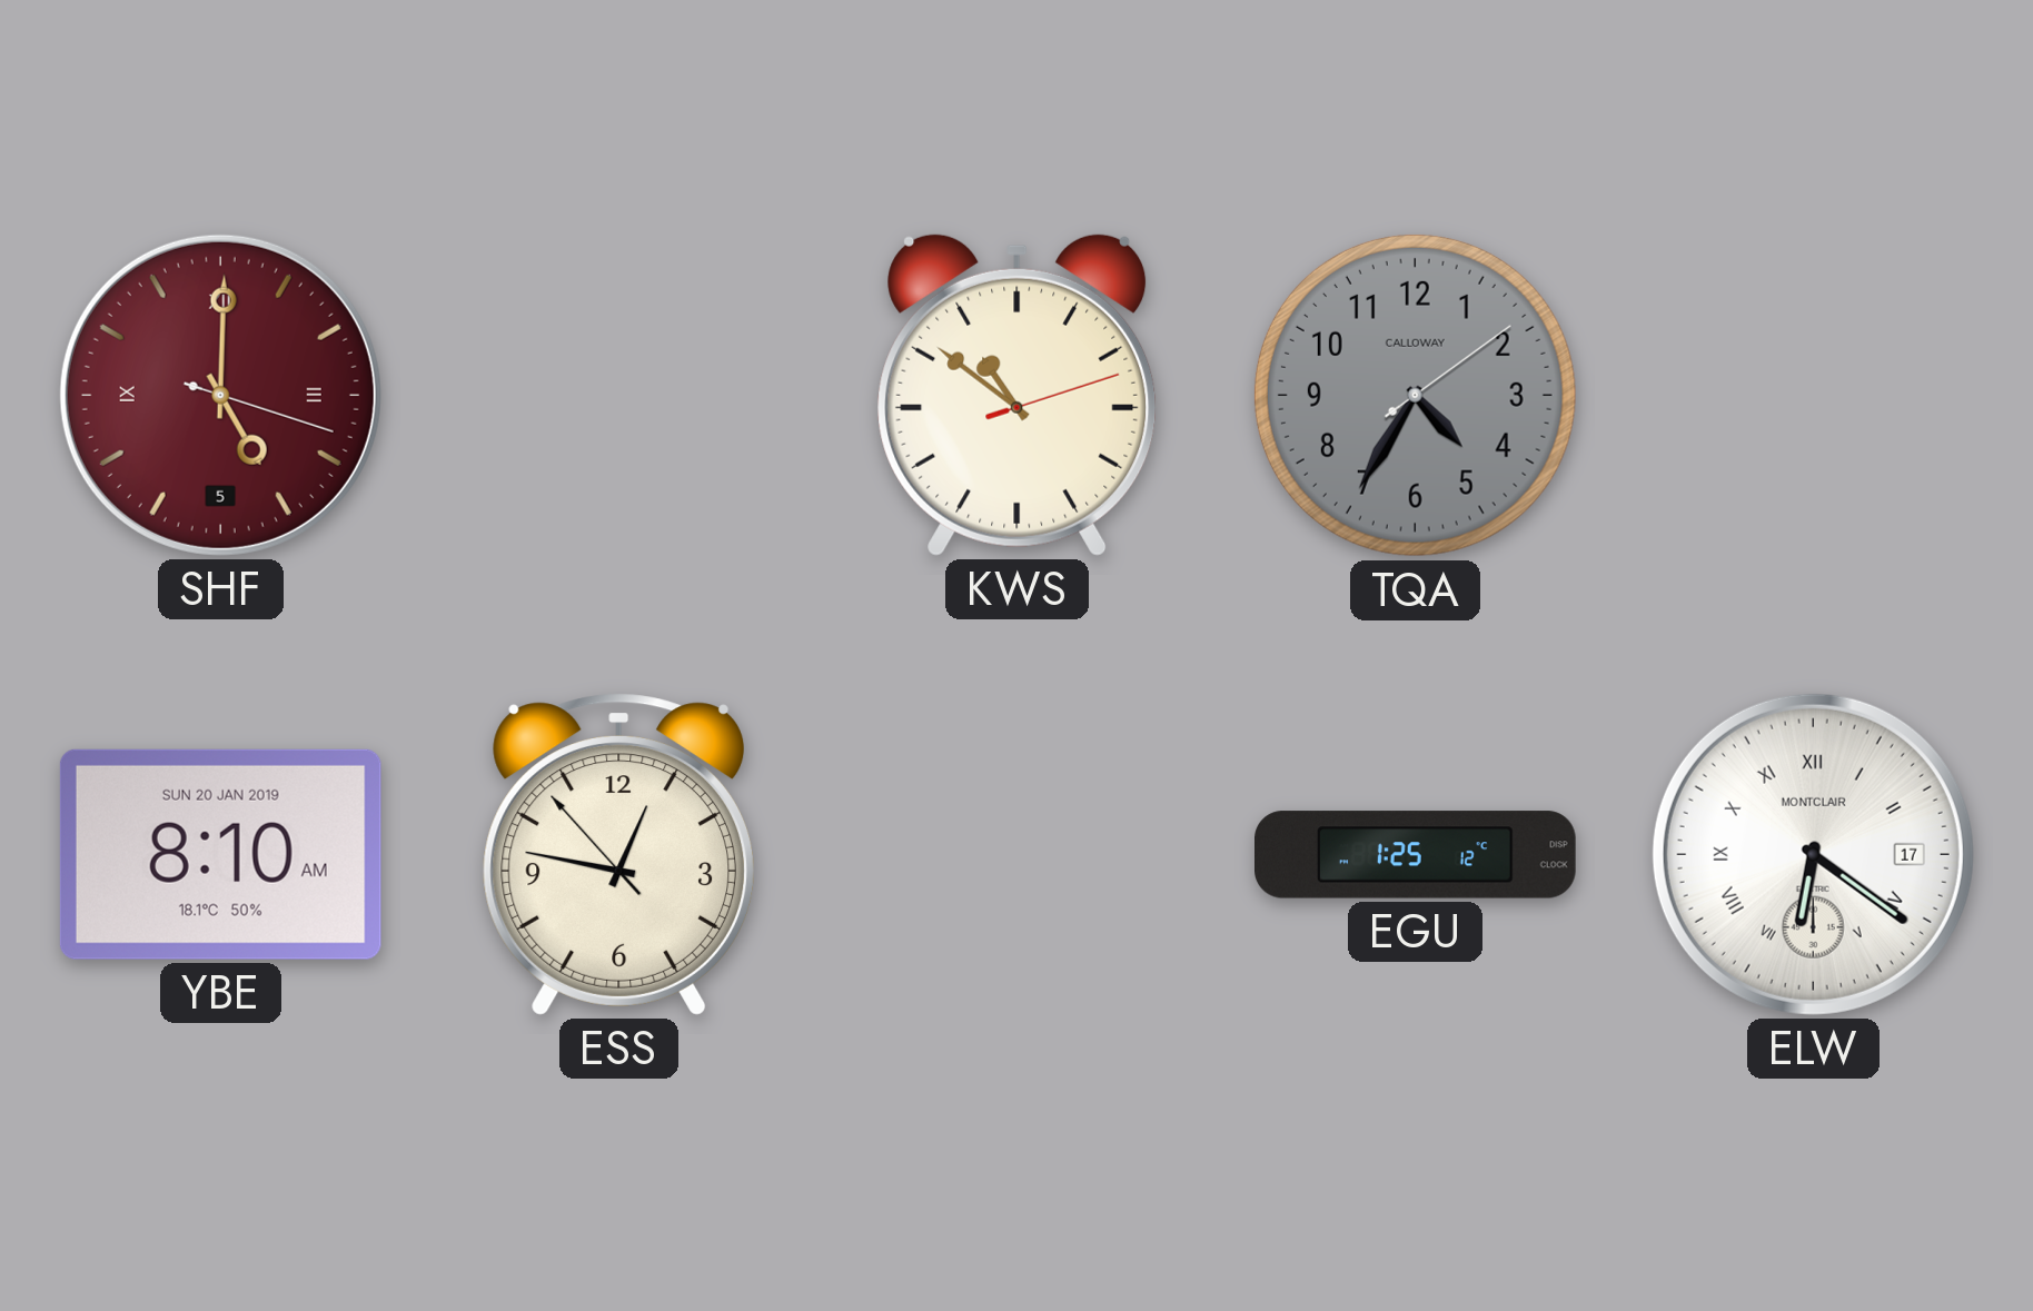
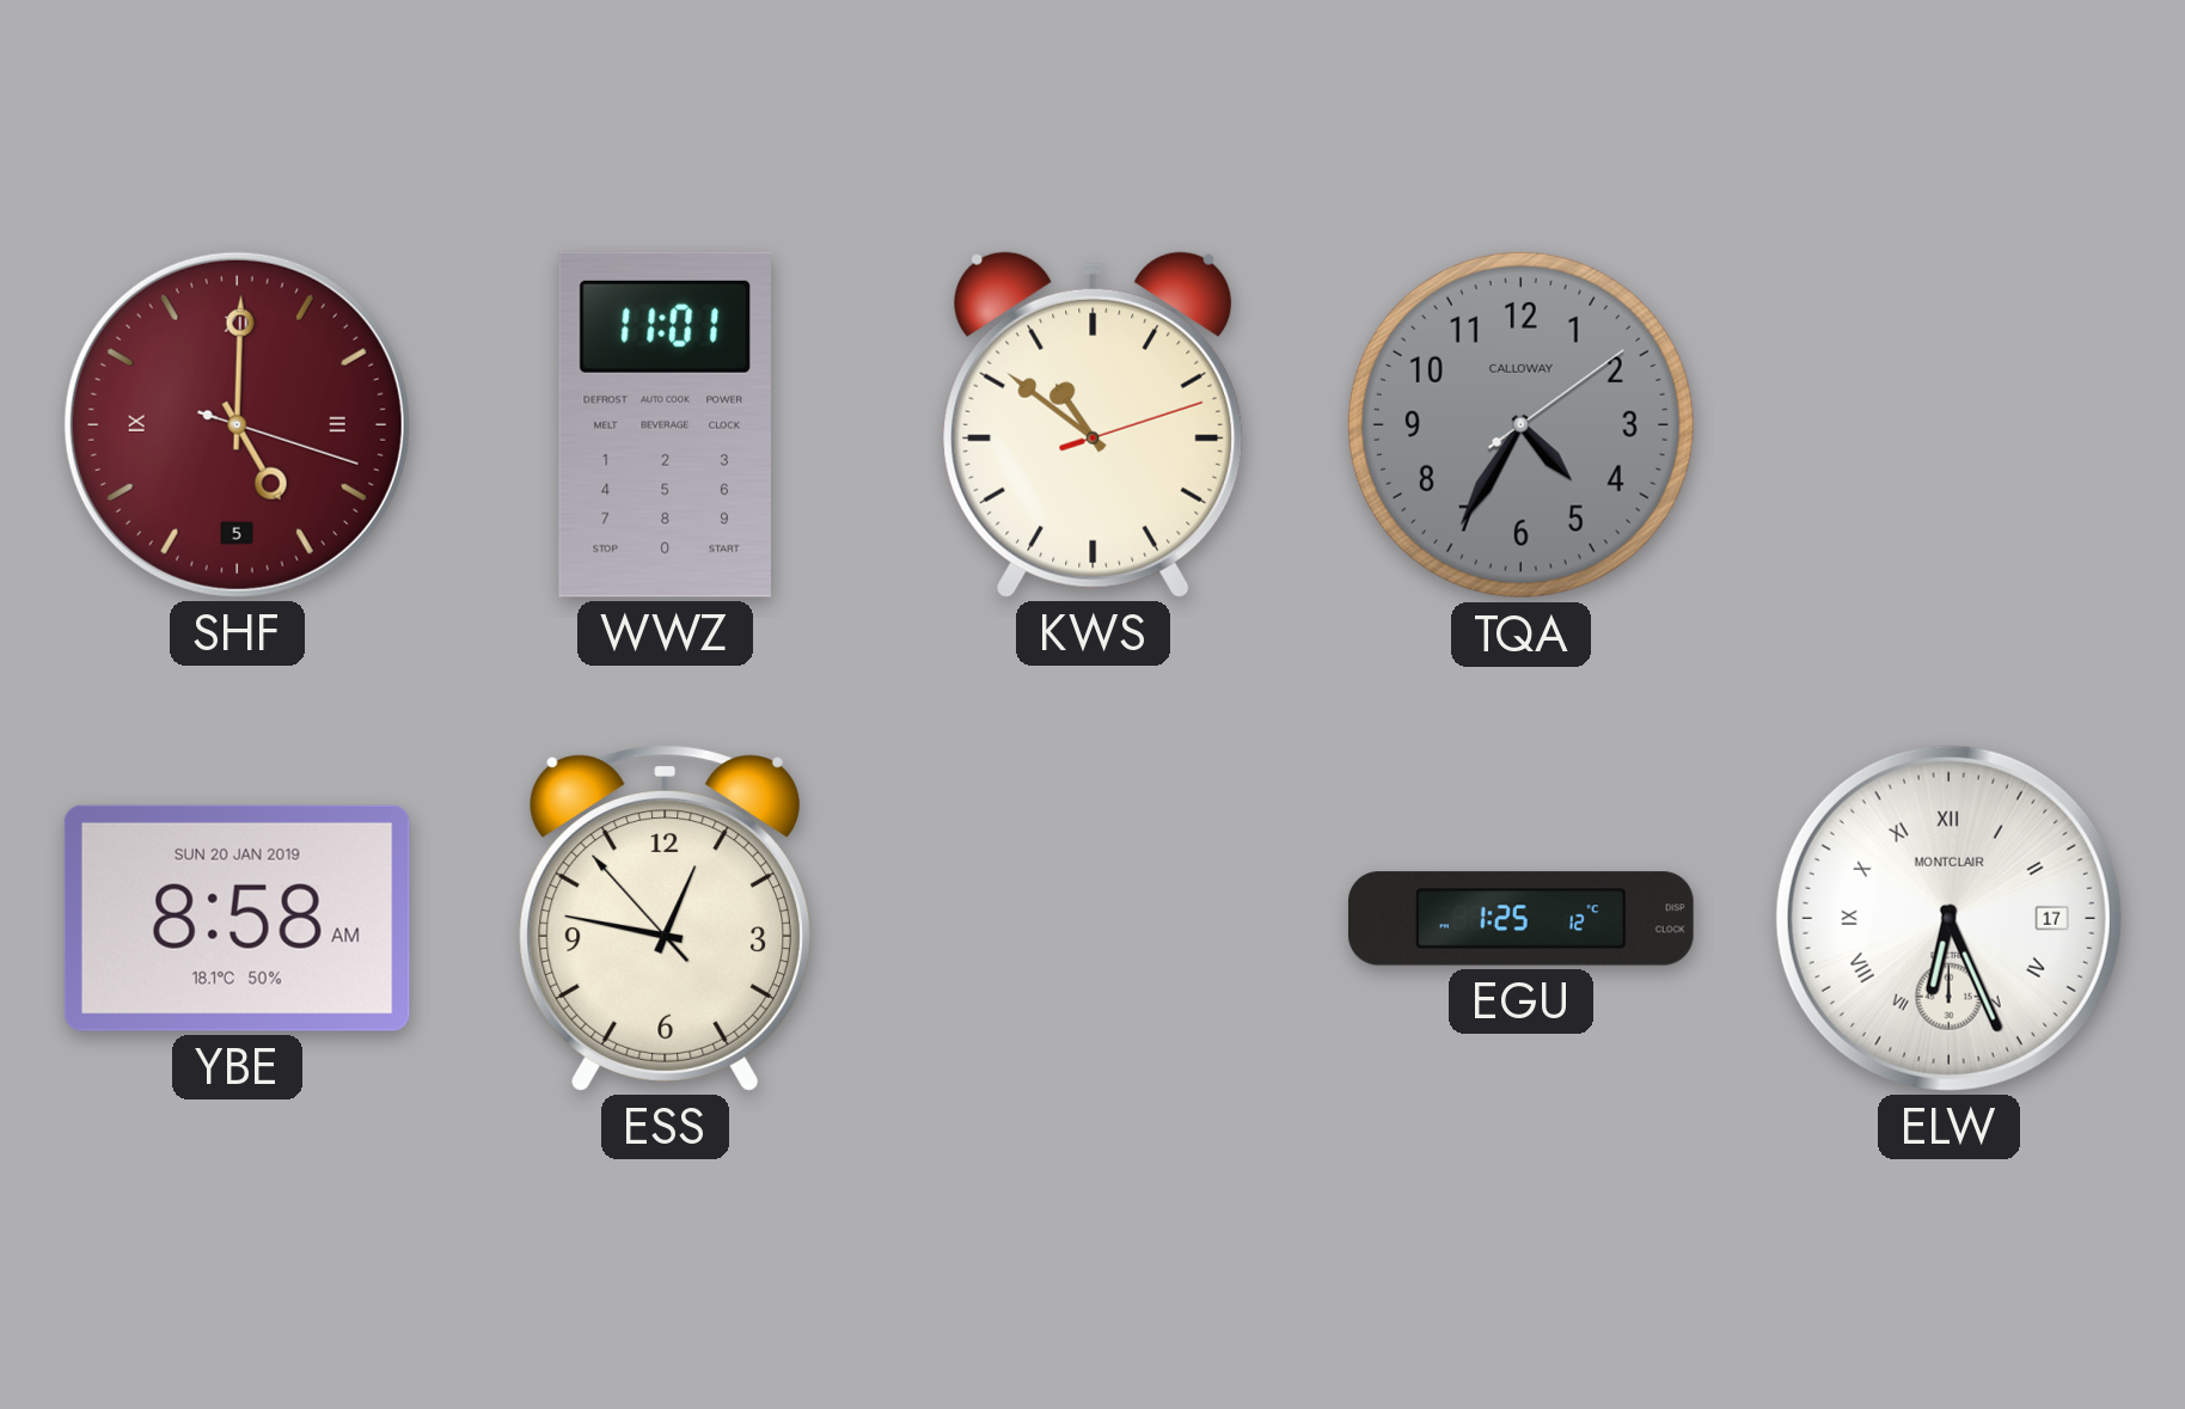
WWZ: none -> 11:01 (665, 424)
YBE: 8:10 -> 8:58 (237, 918)
ELW: 6:21 -> 6:26 (1948, 918)
